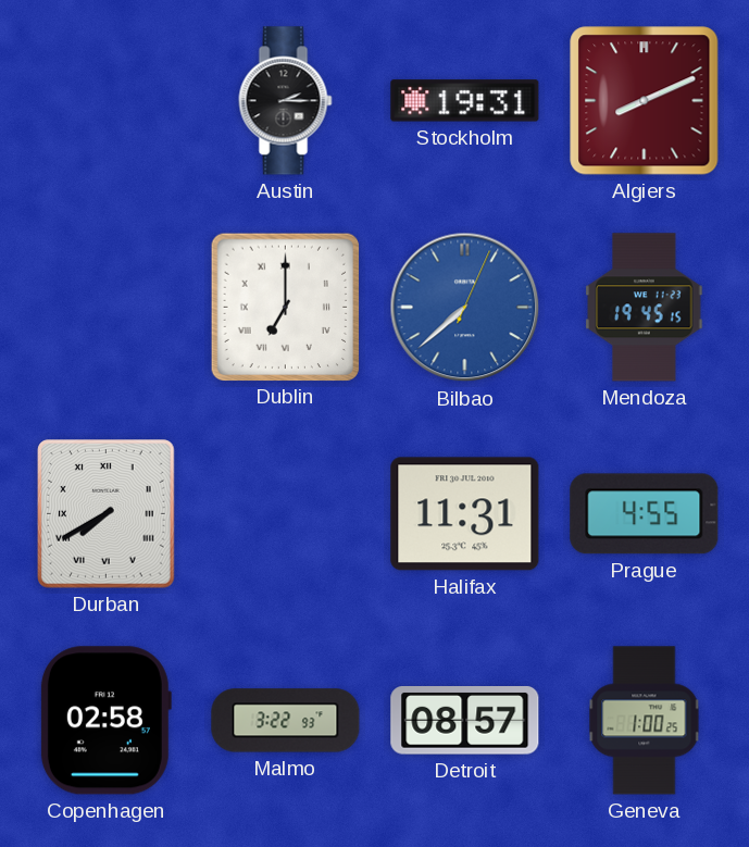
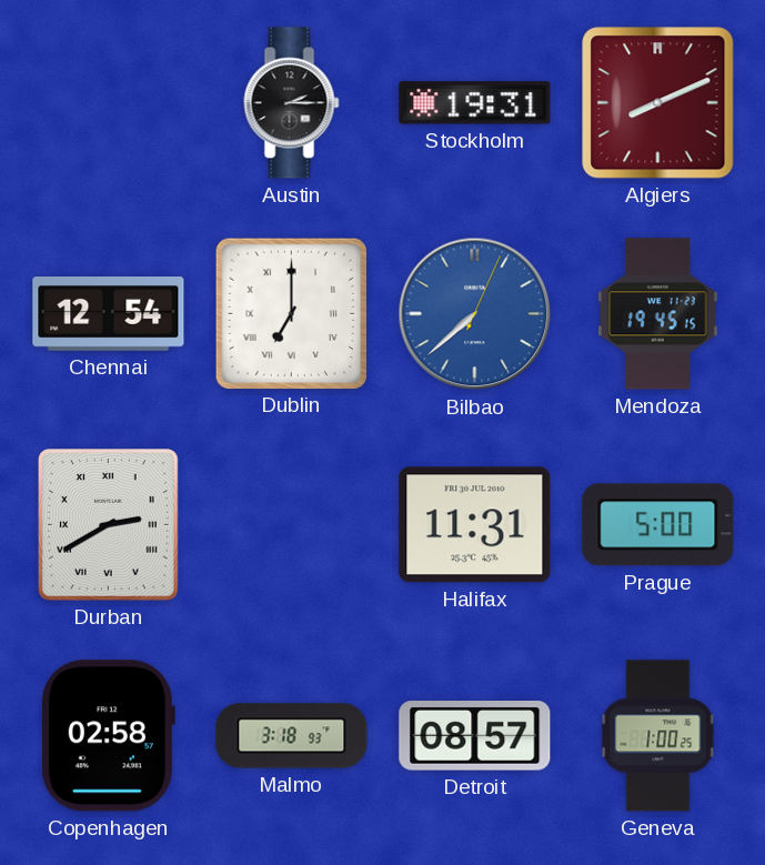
Chennai: none -> 12:54 (109, 314)
Durban: 7:40 -> 2:40 (109, 525)
Prague: 4:55 -> 5:00 (658, 525)
Malmo: 3:22 -> 3:18 (292, 736)
